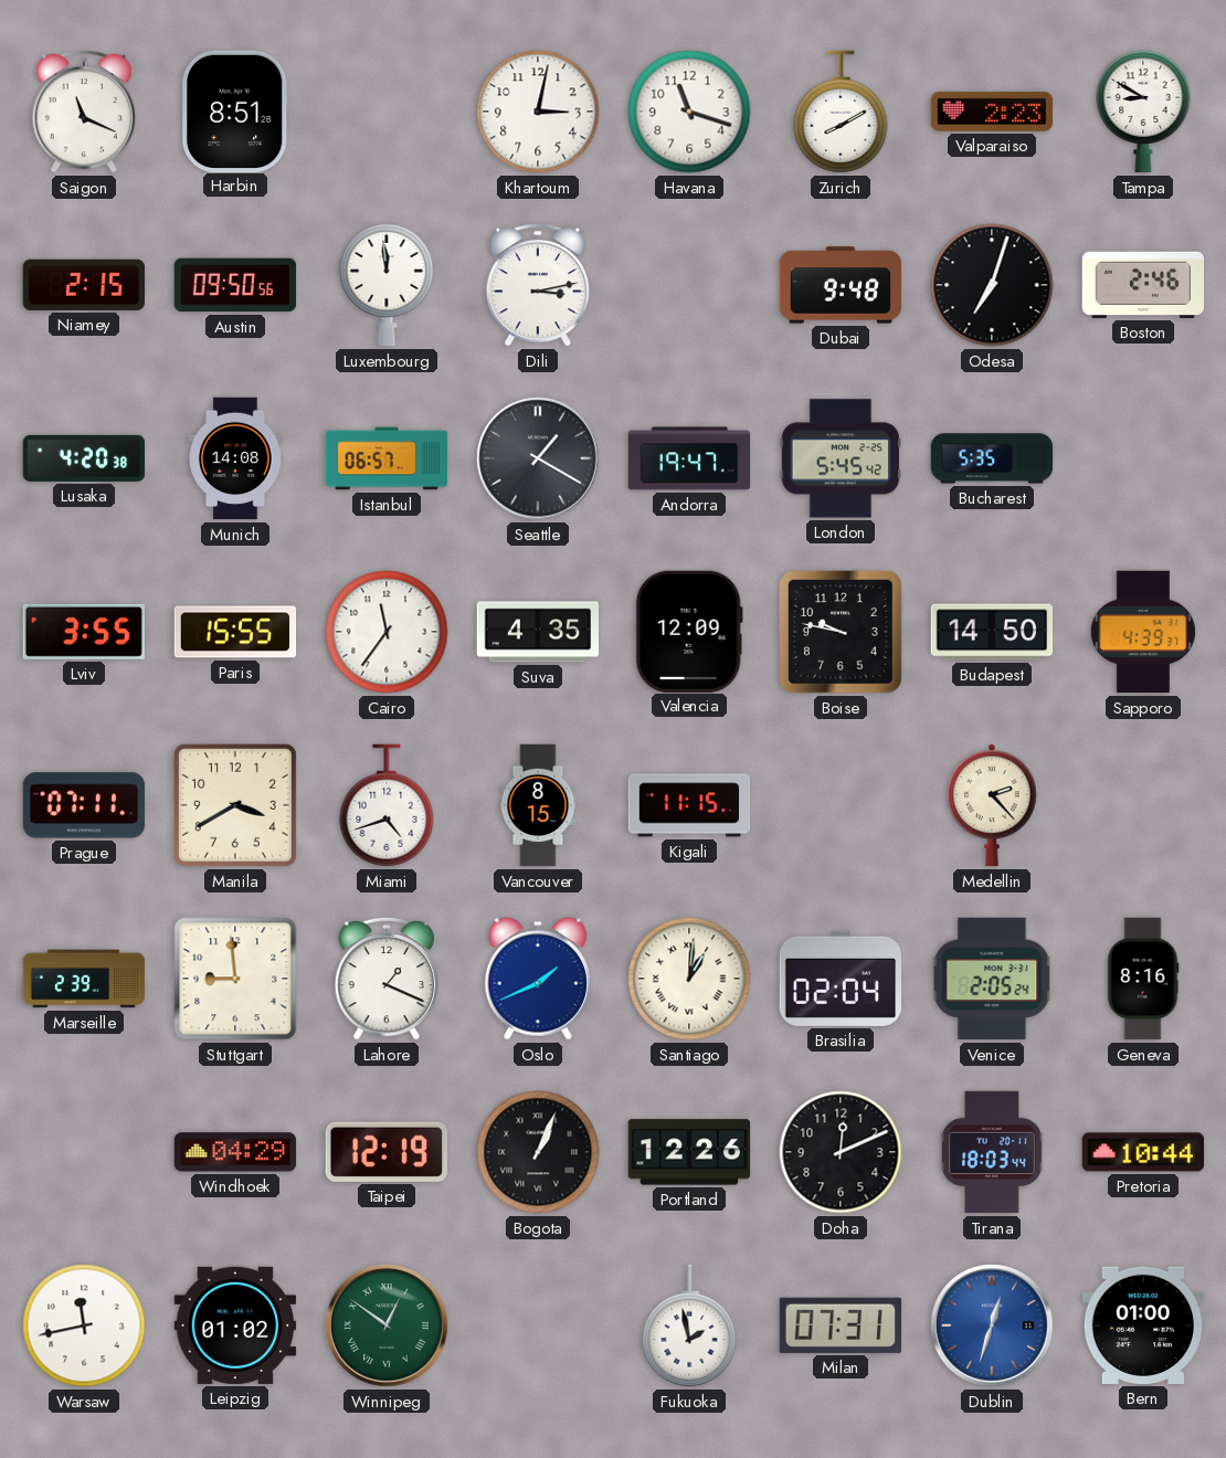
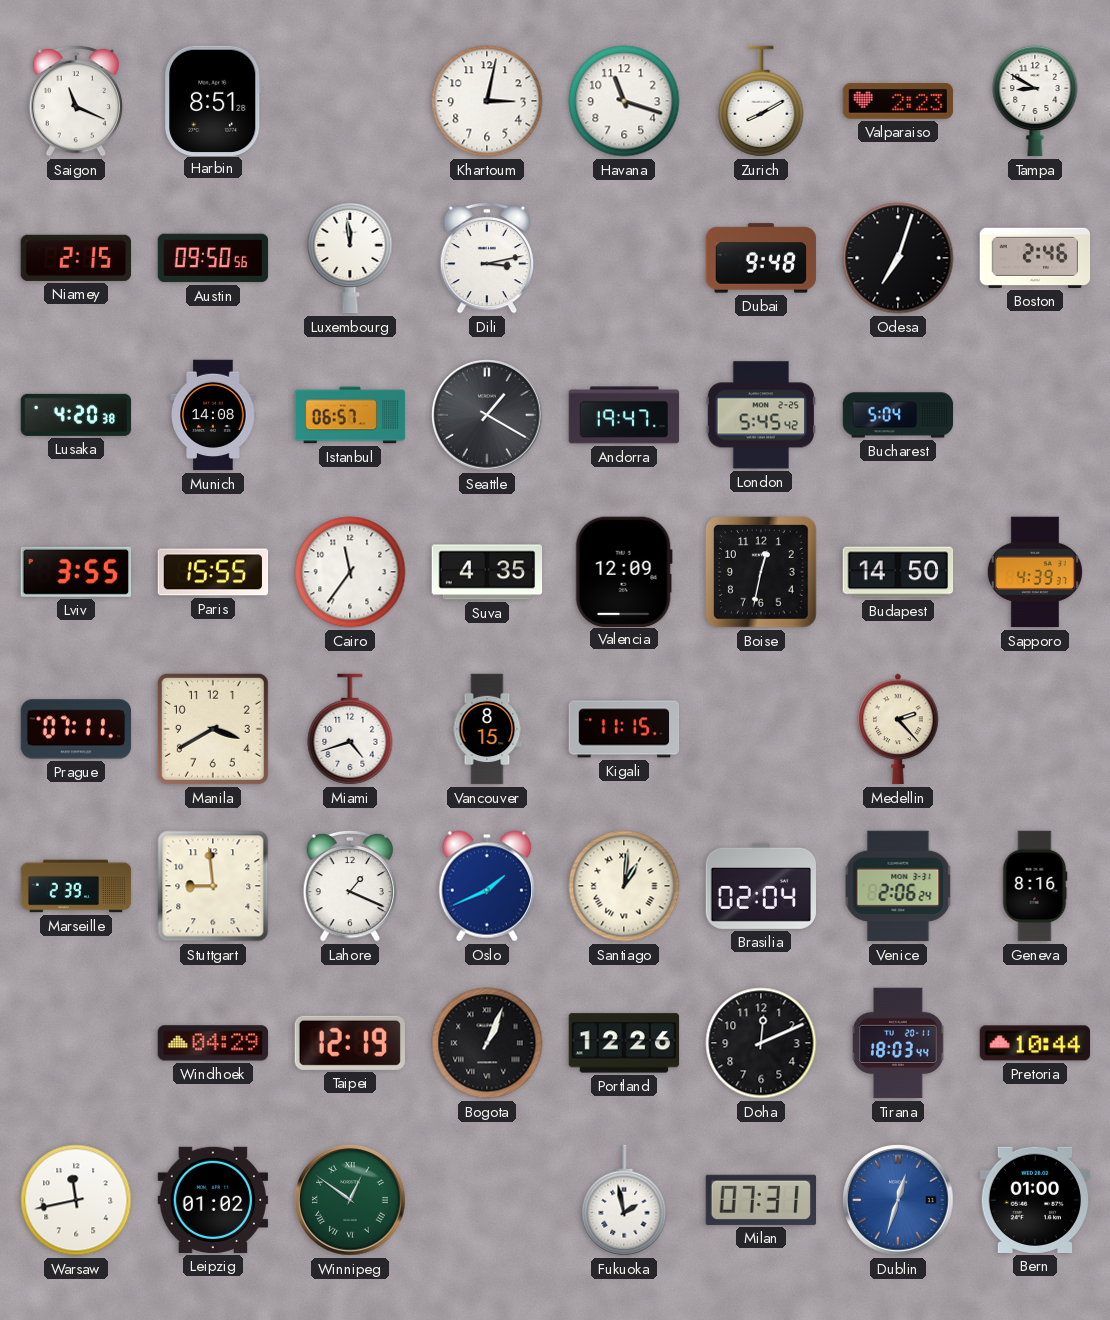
Bucharest: 5:35 -> 5:04 (898, 415)
Boise: 9:47 -> 12:32 (761, 572)
Venice: 2:05 -> 2:06 (898, 886)
